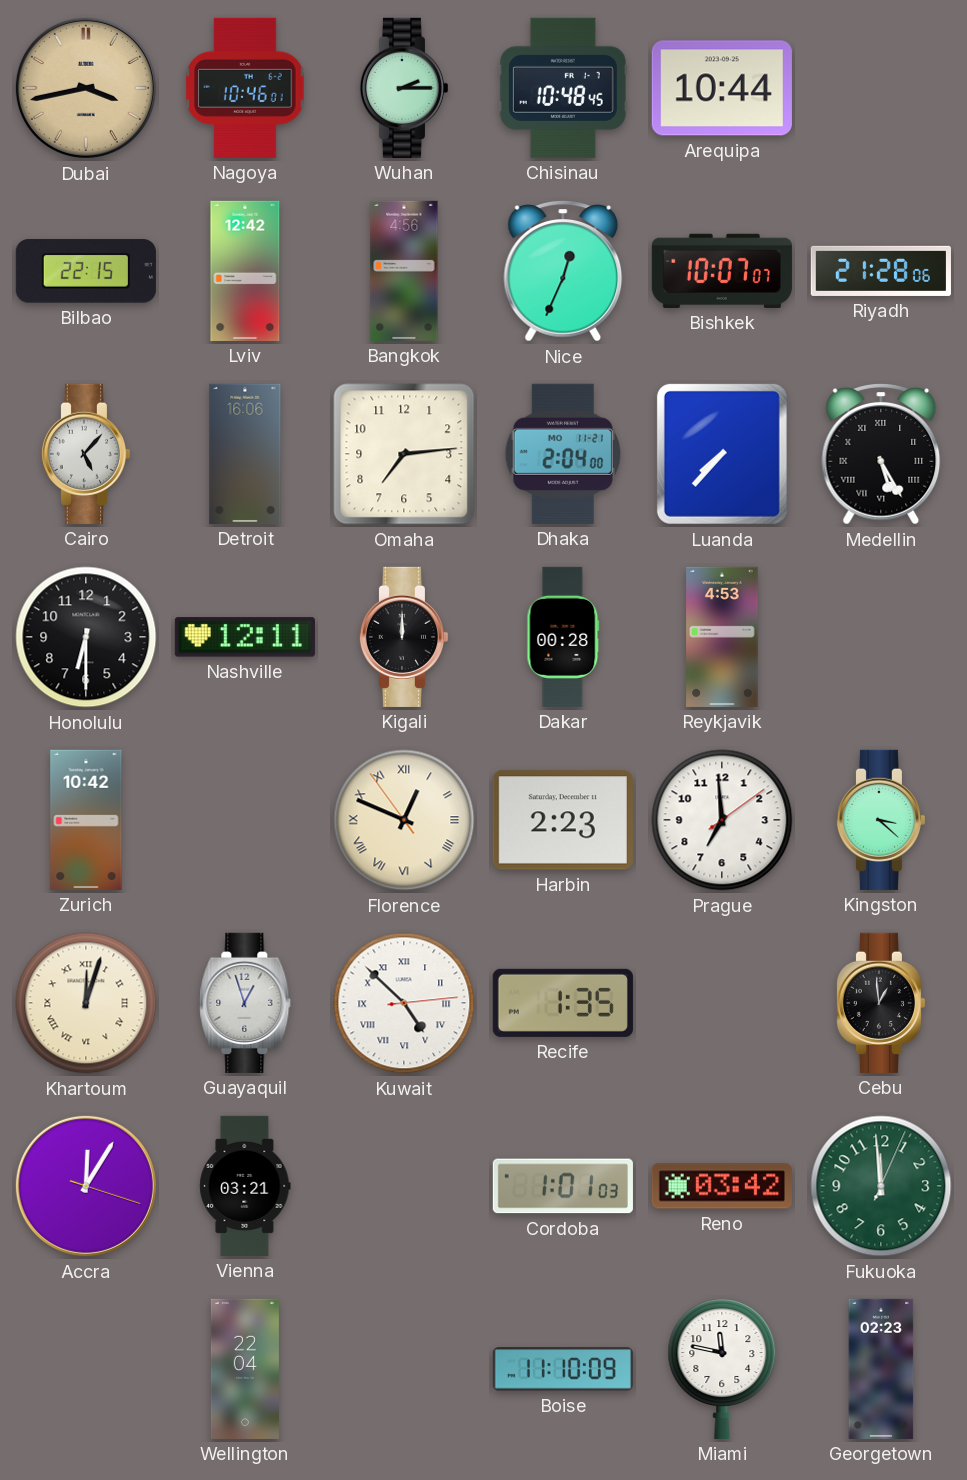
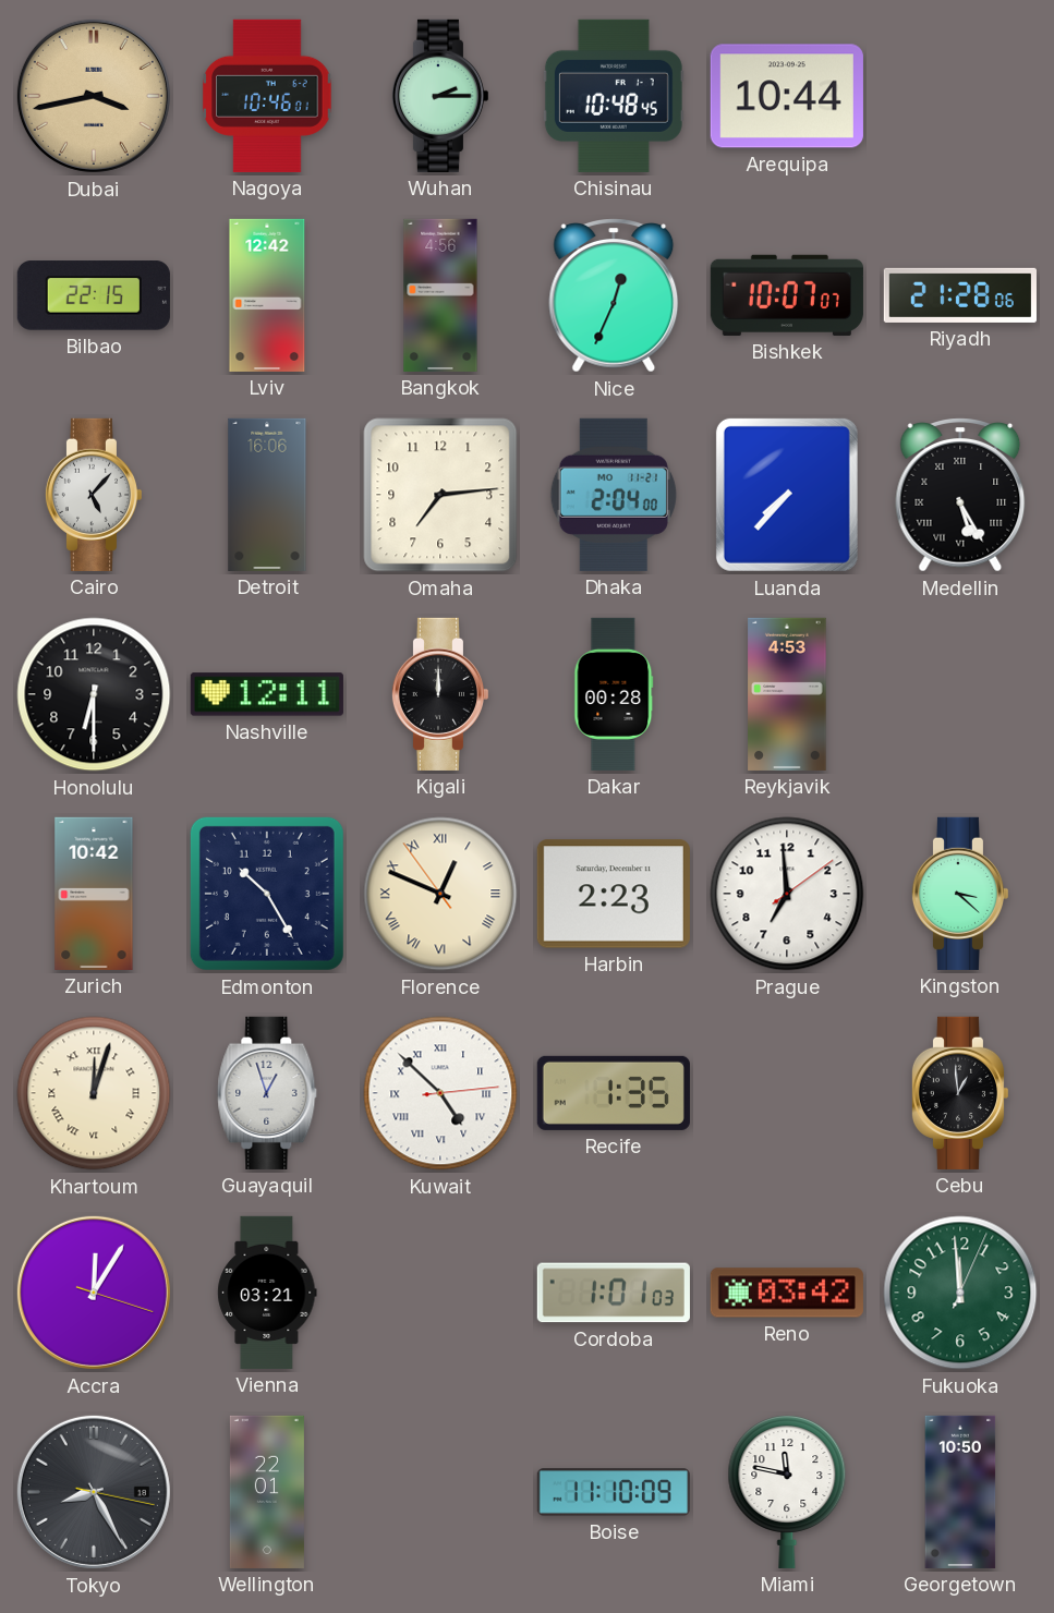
Edmonton: none -> 10:25 (267, 894)
Tokyo: none -> 8:25 (94, 1492)
Wellington: 22:04 -> 22:01 (267, 1492)
Georgetown: 02:23 -> 10:50 (960, 1492)
